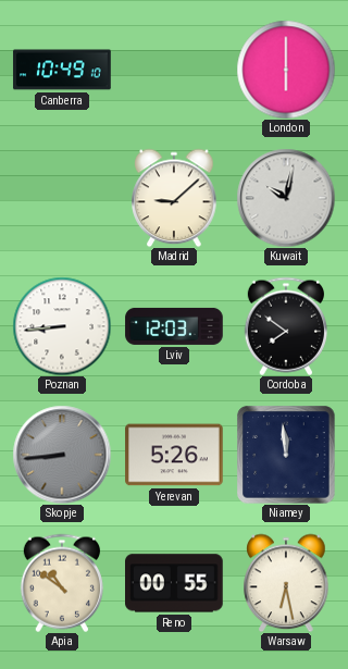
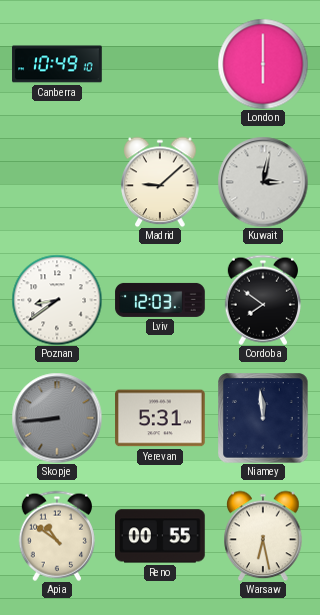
Kuwait: 10:02 -> 3:02 (263, 182)
Poznan: 8:44 -> 8:39 (57, 300)
Yerevan: 5:26 -> 5:31 (160, 418)
